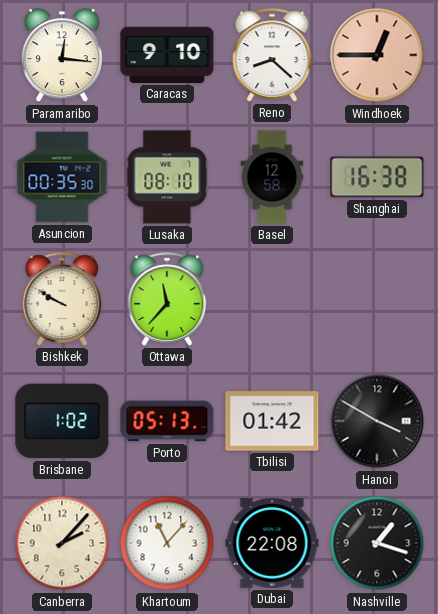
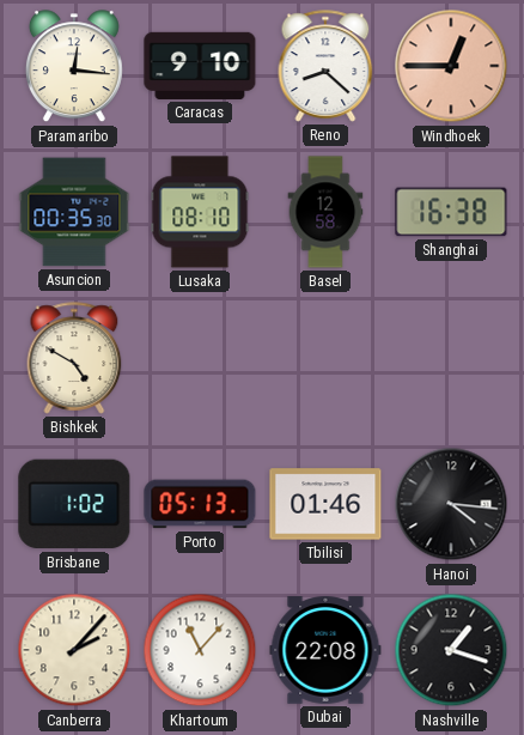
Bishkek: 9:50 -> 4:50 (74, 358)
Ottawa: 11:37 -> none (167, 299)
Tbilisi: 01:42 -> 01:46 (325, 504)
Hanoi: 3:50 -> 4:16 (451, 504)
